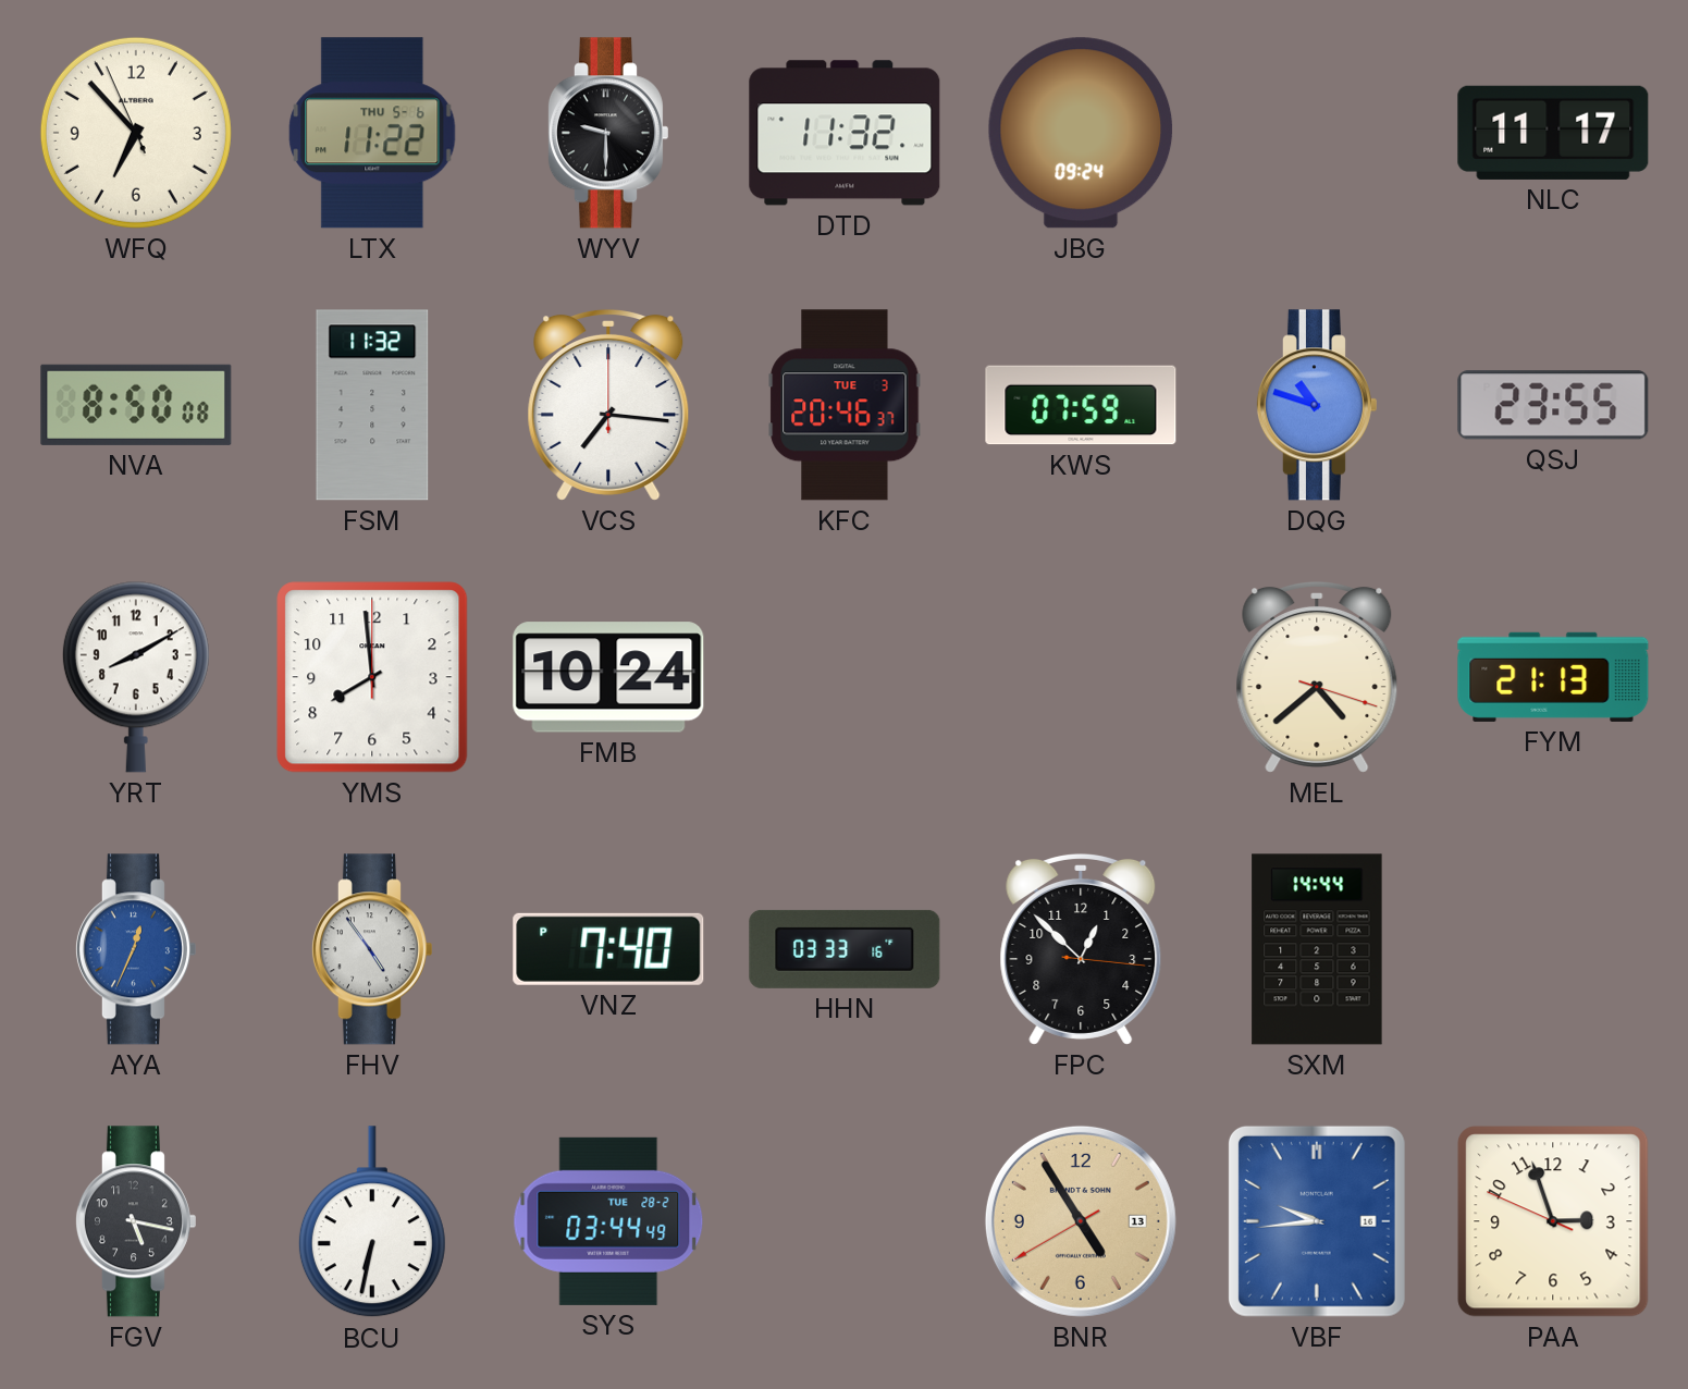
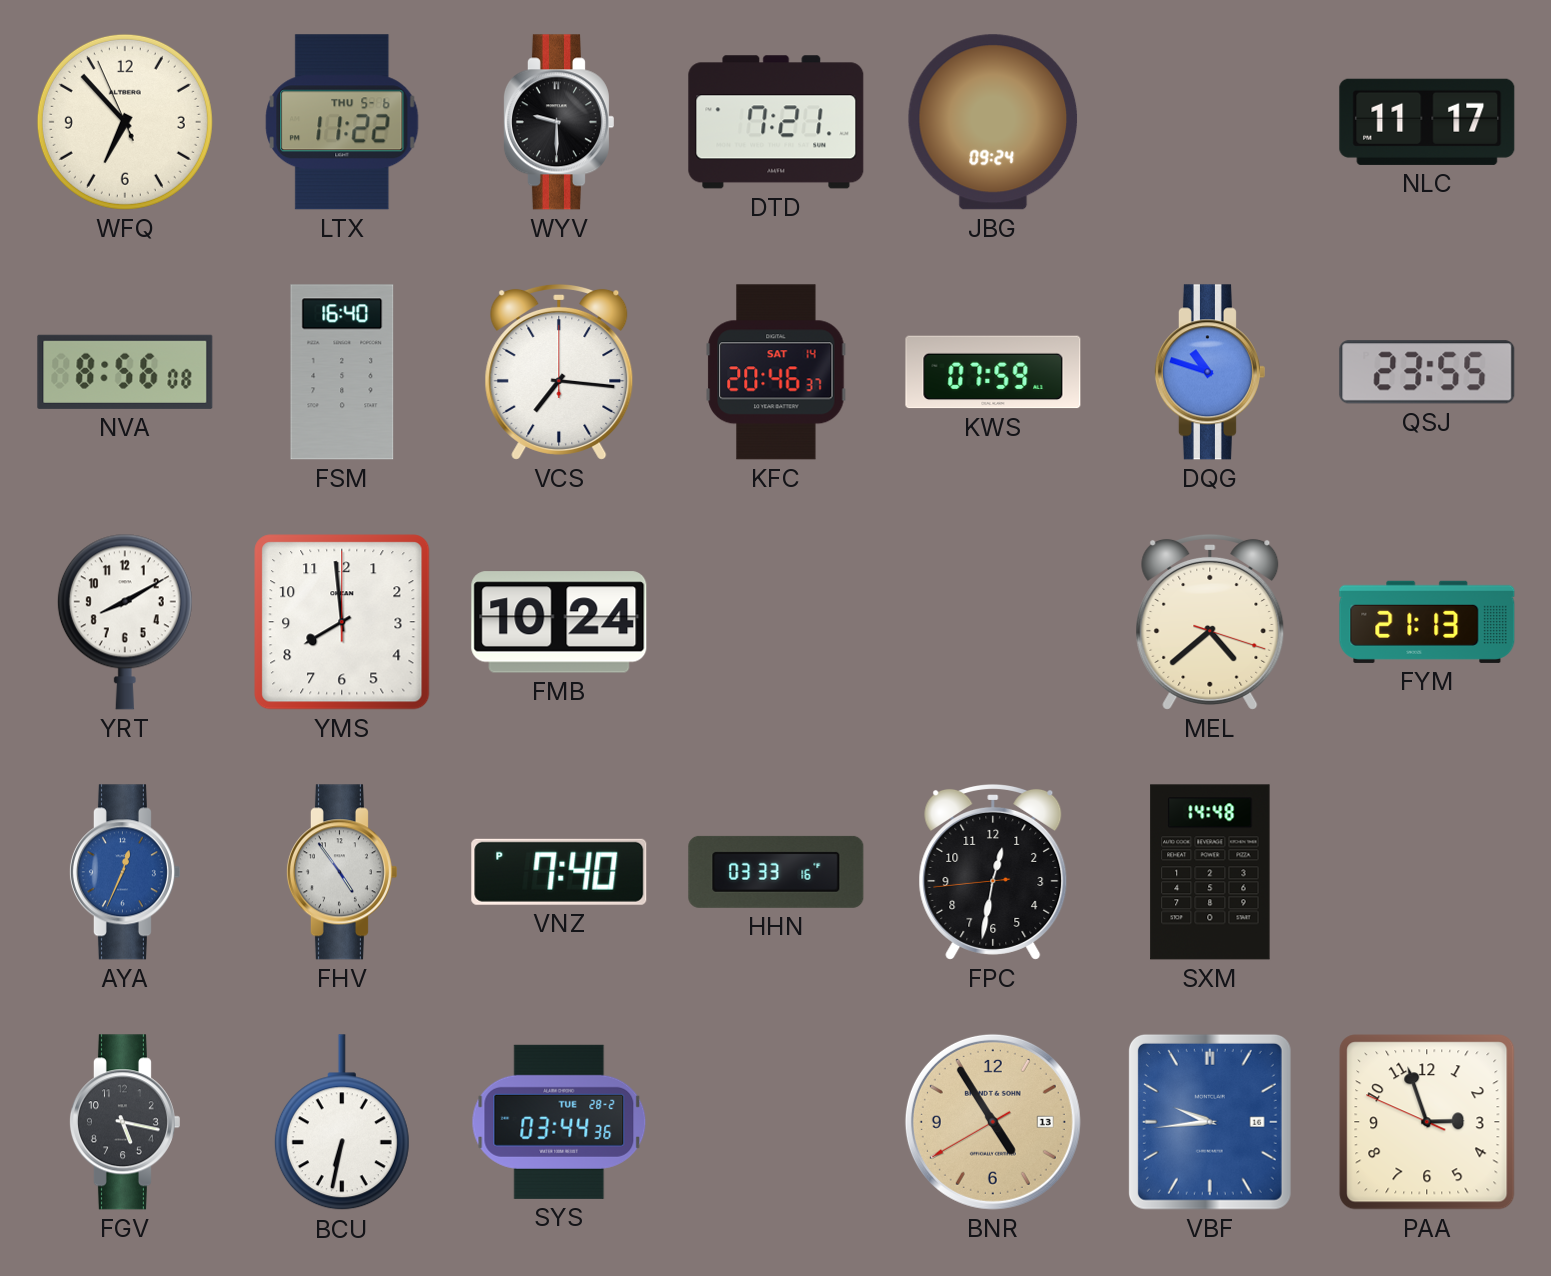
DTD: 11:32 -> 7:21 (776, 122)
NVA: 8:50 -> 8:56 (125, 372)
FSM: 11:32 -> 16:40 (342, 372)
KFC date: TUE 3 -> SAT 14 (776, 372)
FPC: 12:52 -> 12:31 (993, 872)
SXM: 14:44 -> 14:48 (1210, 872)
SYS: 03:44:49 -> 03:44:36 (559, 1122)
